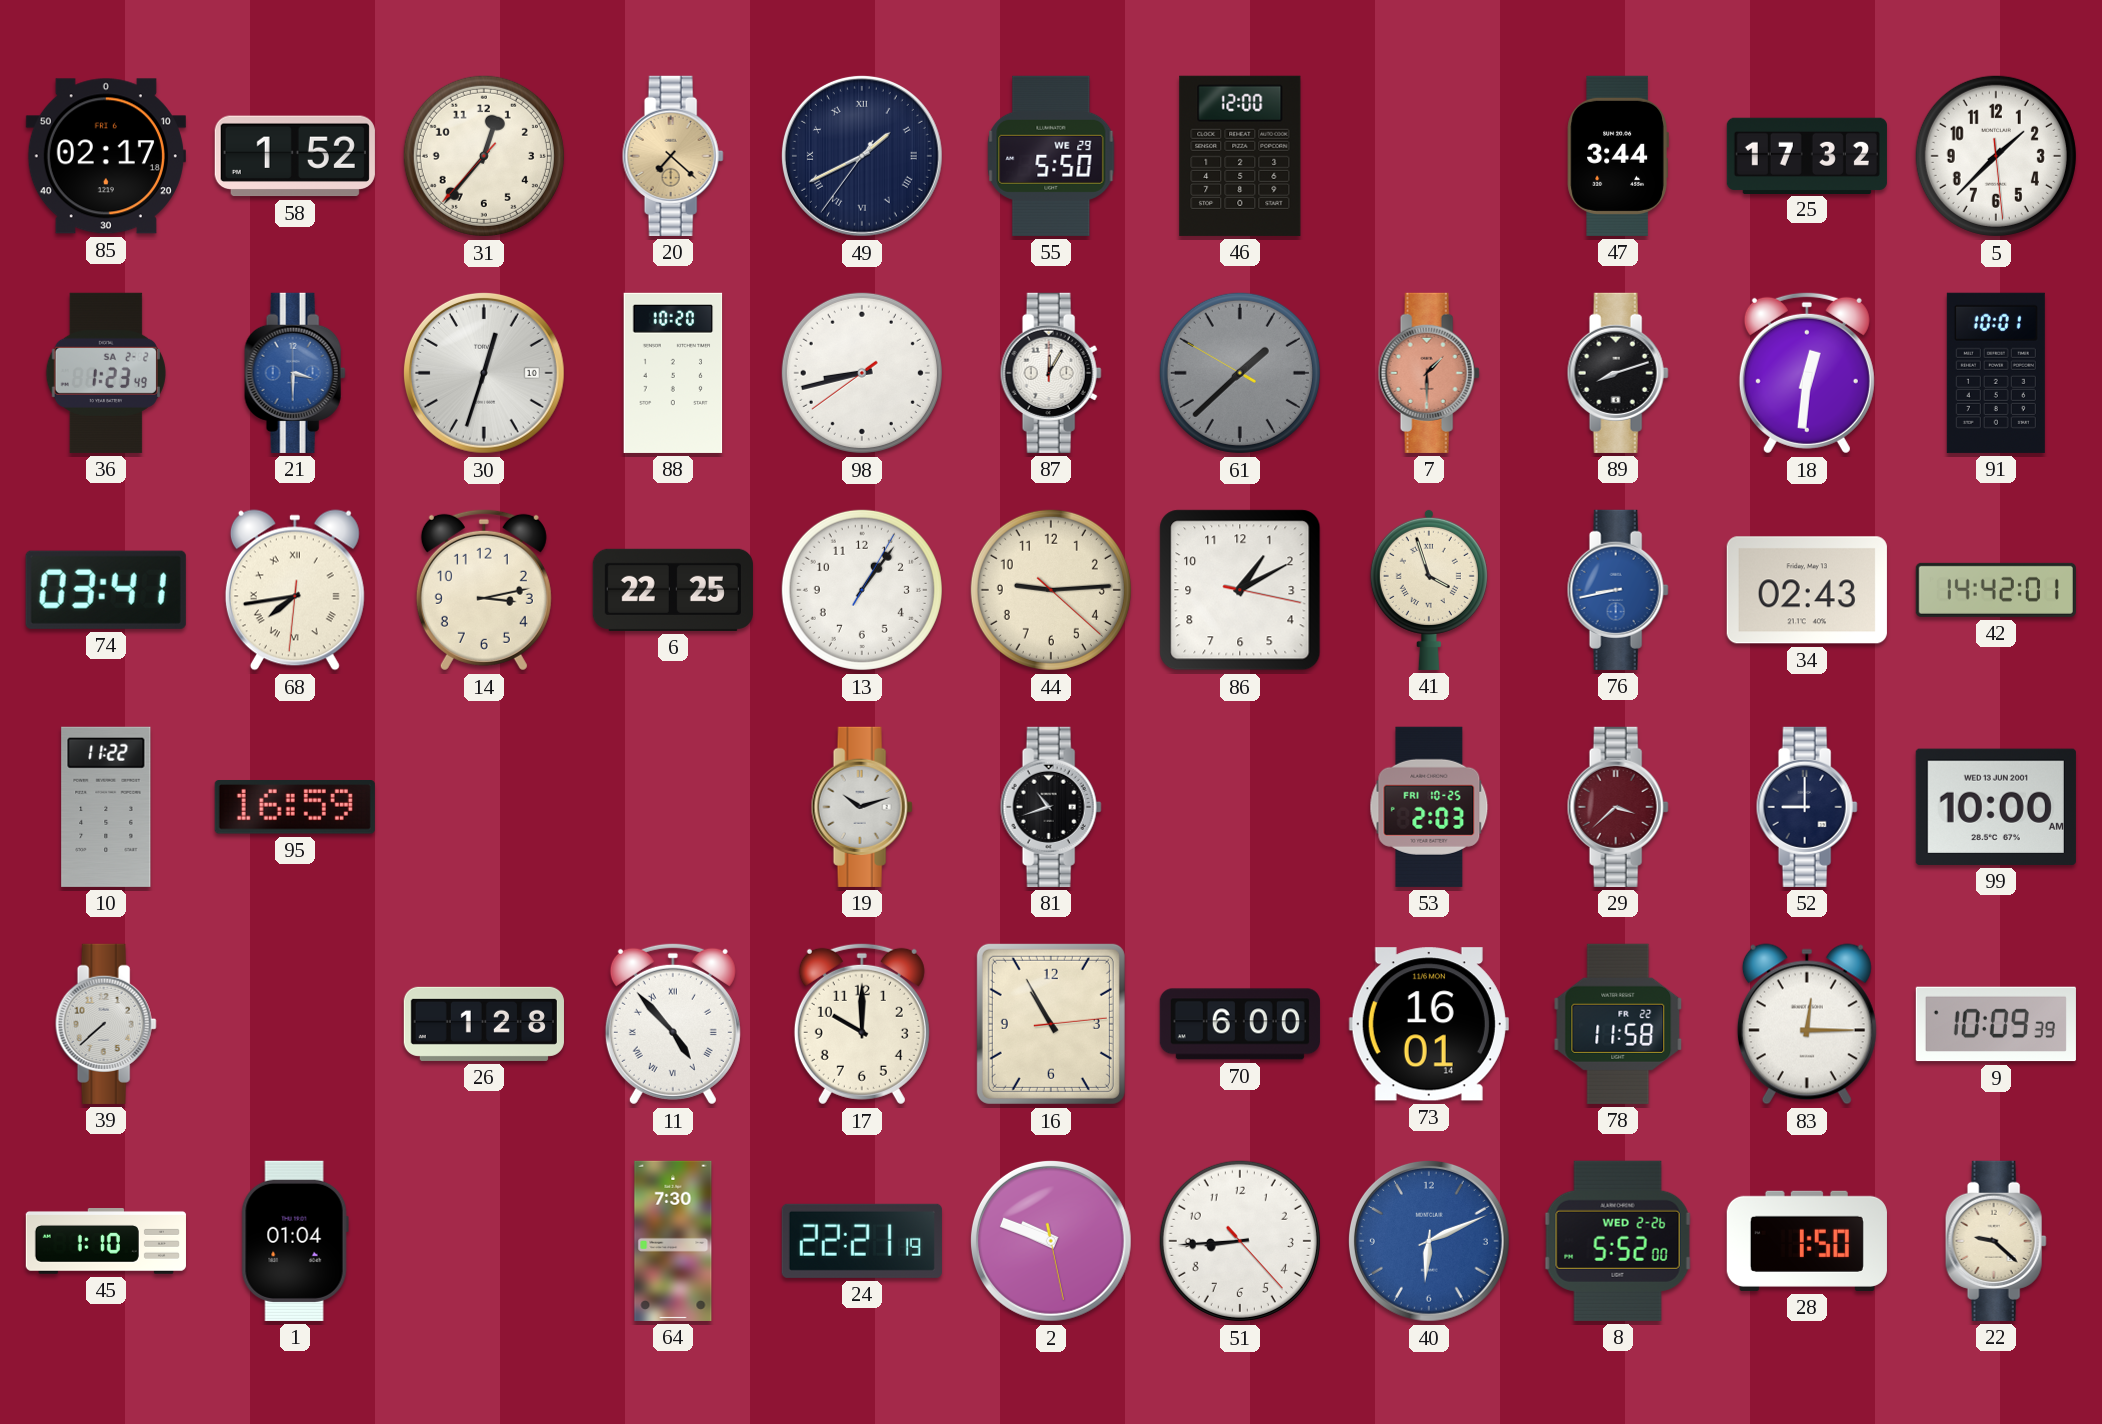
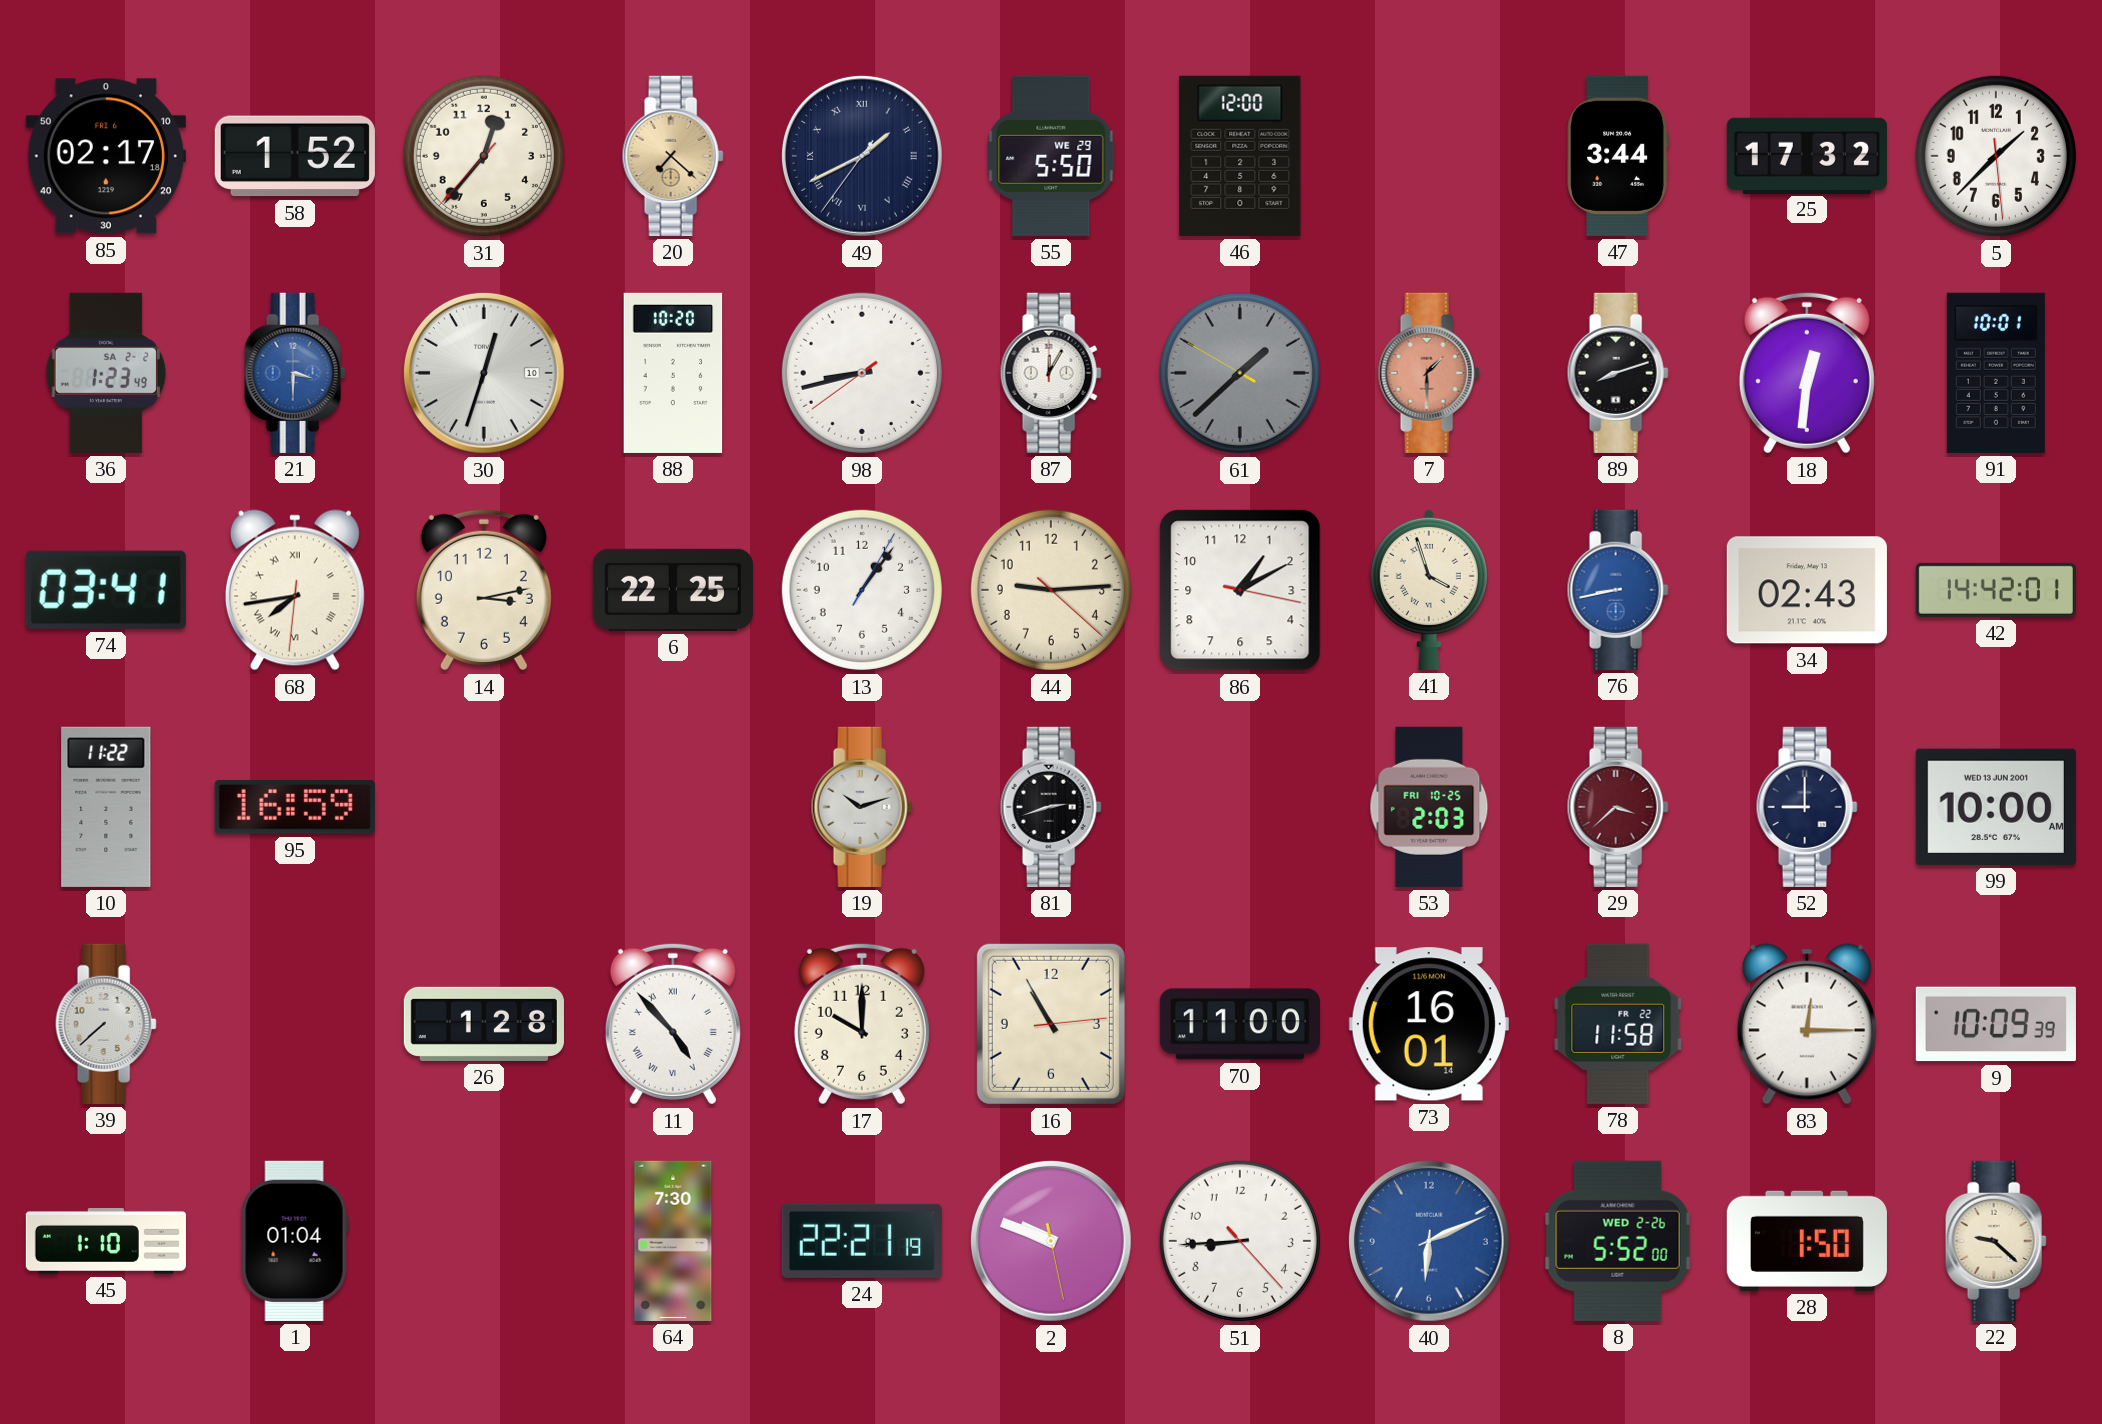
81: 10:42 -> 2:42 (1051, 807)
70: 6:00 -> 11:00 (1240, 1024)
